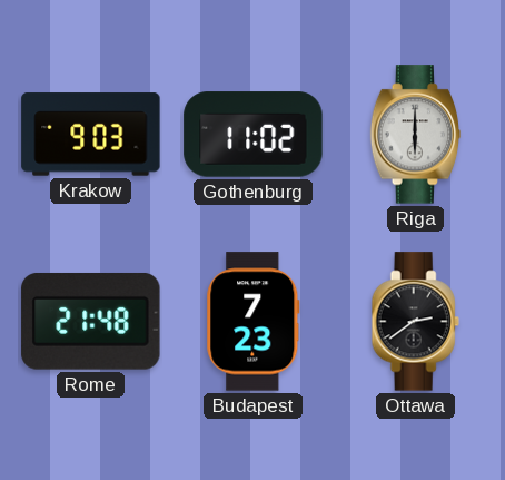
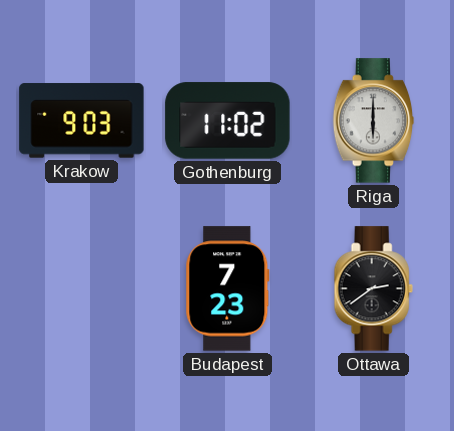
Rome: 21:48 -> none (91, 321)
